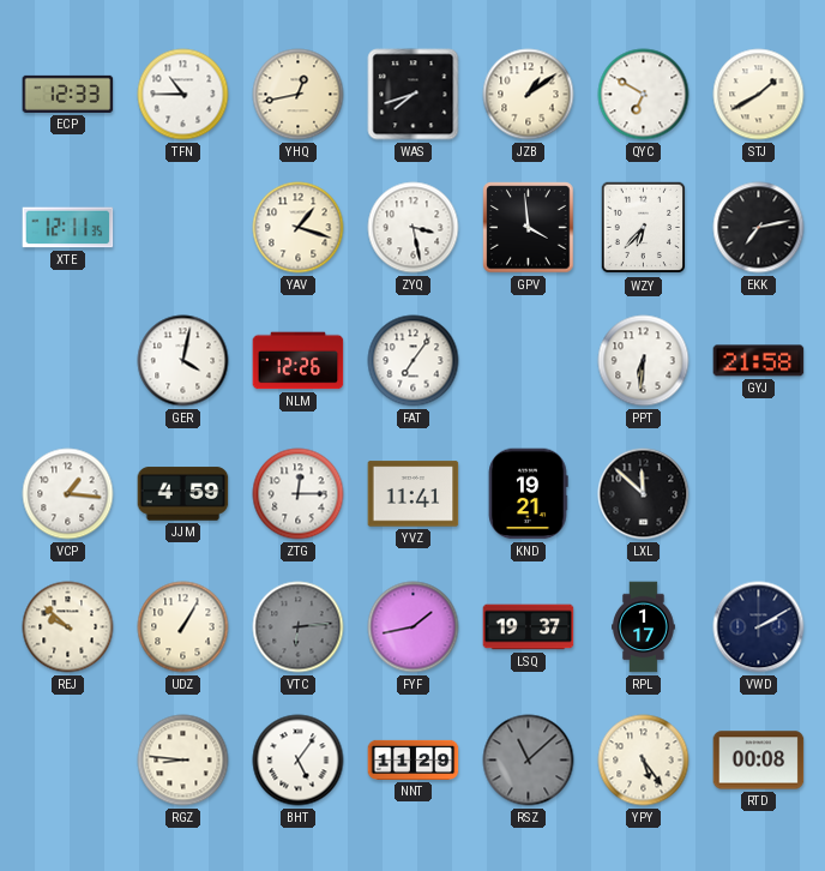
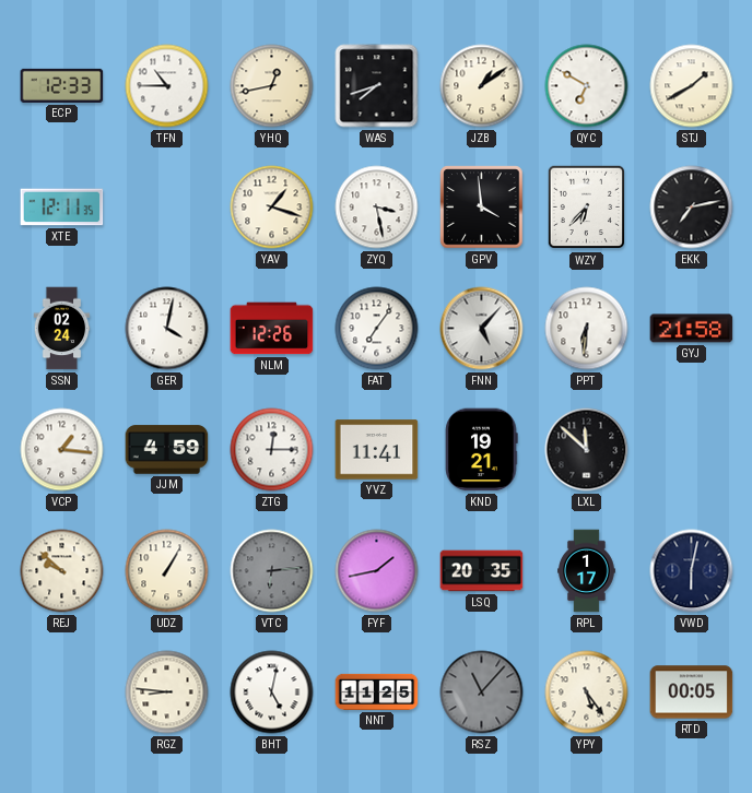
SSN: none -> 02:24 (62, 329)
FNN: none -> 5:07 (482, 329)
LSQ: 19:37 -> 20:35 (482, 571)
VWD: 2:10 -> 6:02 (692, 571)
BHT: 5:06 -> 5:02 (272, 693)
NNT: 11:29 -> 11:25 (377, 691)
RSZ: 11:08 -> 11:07 (482, 693)
RTD: 00:08 -> 00:05 (692, 693)
